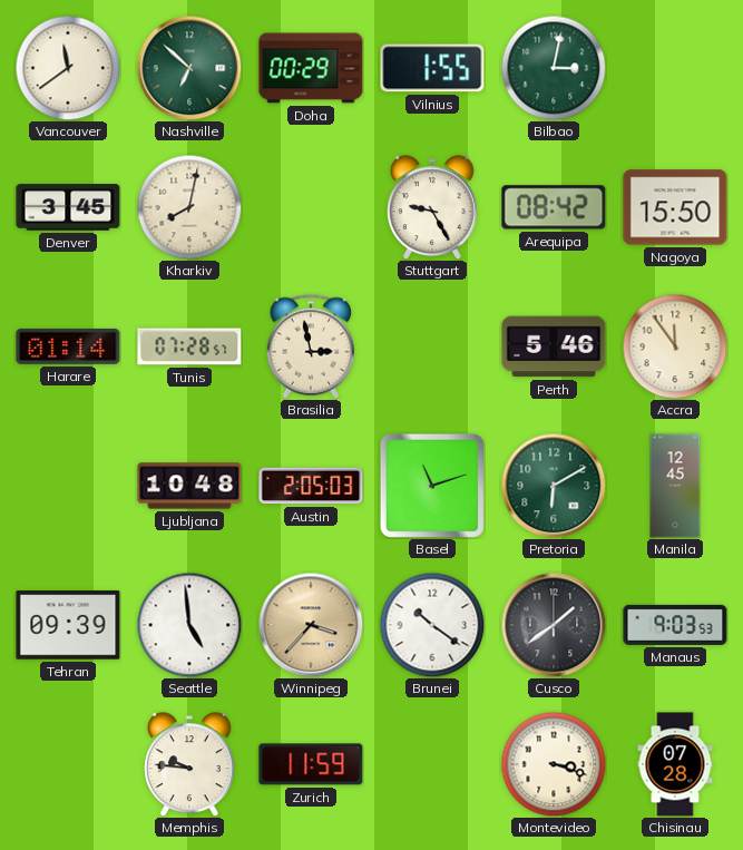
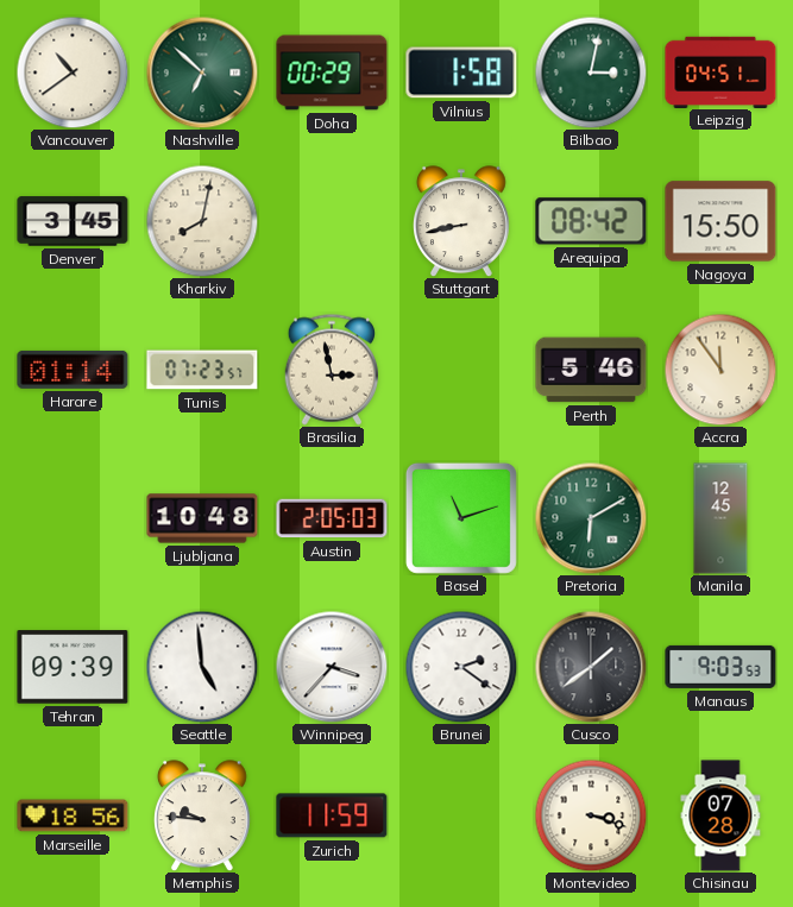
Vancouver: 11:39 -> 10:39 (73, 73)
Vilnius: 1:55 -> 1:58 (461, 73)
Leipzig: none -> 04:51 (720, 71)
Stuttgart: 9:25 -> 8:43 (462, 221)
Tunis: 07:28 -> 07:23 (202, 370)
Winnipeg dial: champagne -> white (332, 667)
Brunei: 10:21 -> 2:21 (461, 667)
Marseille: none -> 18:56 (73, 815)
